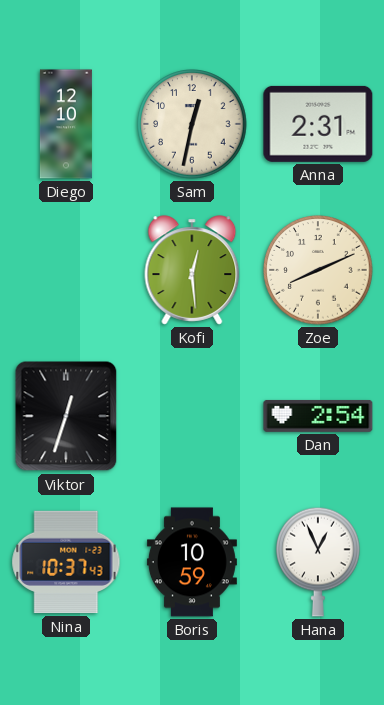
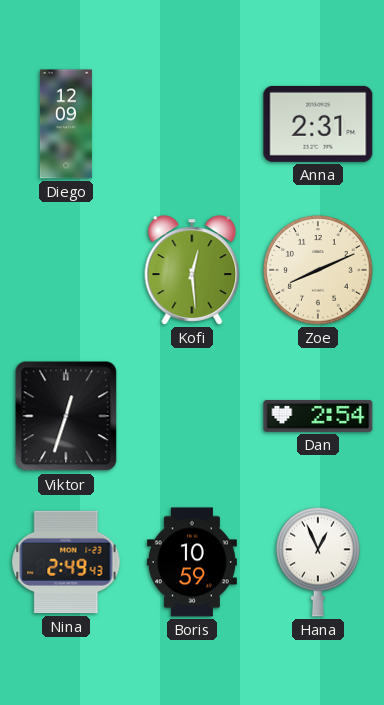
Diego: 12:10 -> 12:09 (66, 124)
Sam: 12:32 -> none (192, 124)
Nina: 10:37 -> 2:49 (66, 562)
